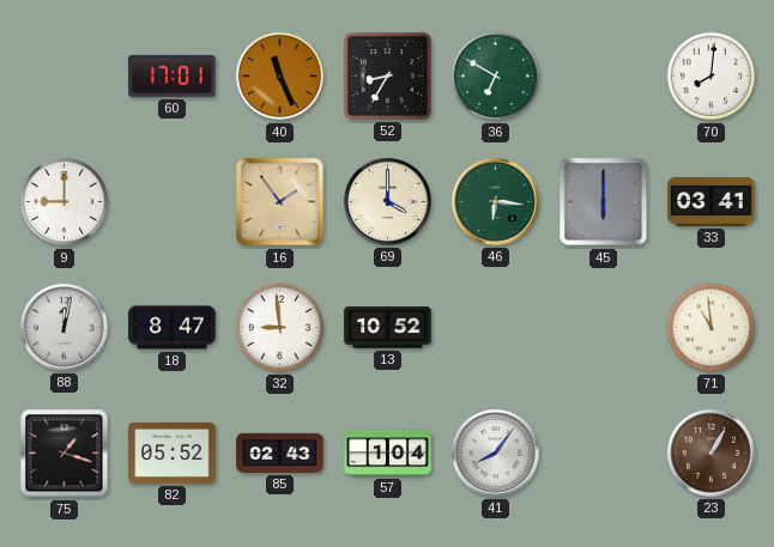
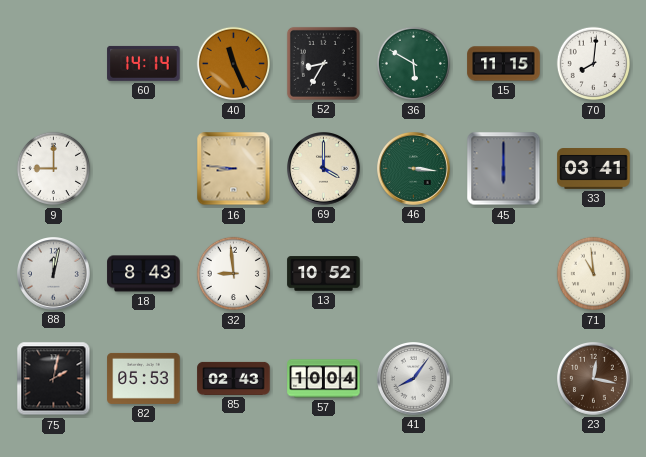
60: 17:01 -> 14:14 (144, 63)
36: 6:50 -> 5:50 (414, 64)
15: none -> 11:15 (504, 64)
16: 1:54 -> 8:46 (234, 169)
46: 6:16 -> 3:16 (414, 169)
18: 8:47 -> 8:43 (144, 274)
75: 1:18 -> 2:02 (54, 379)
82: 05:52 -> 05:53 (144, 378)
57: 1:04 -> 10:04 (324, 379)
23: 1:05 -> 12:17 (594, 379)
